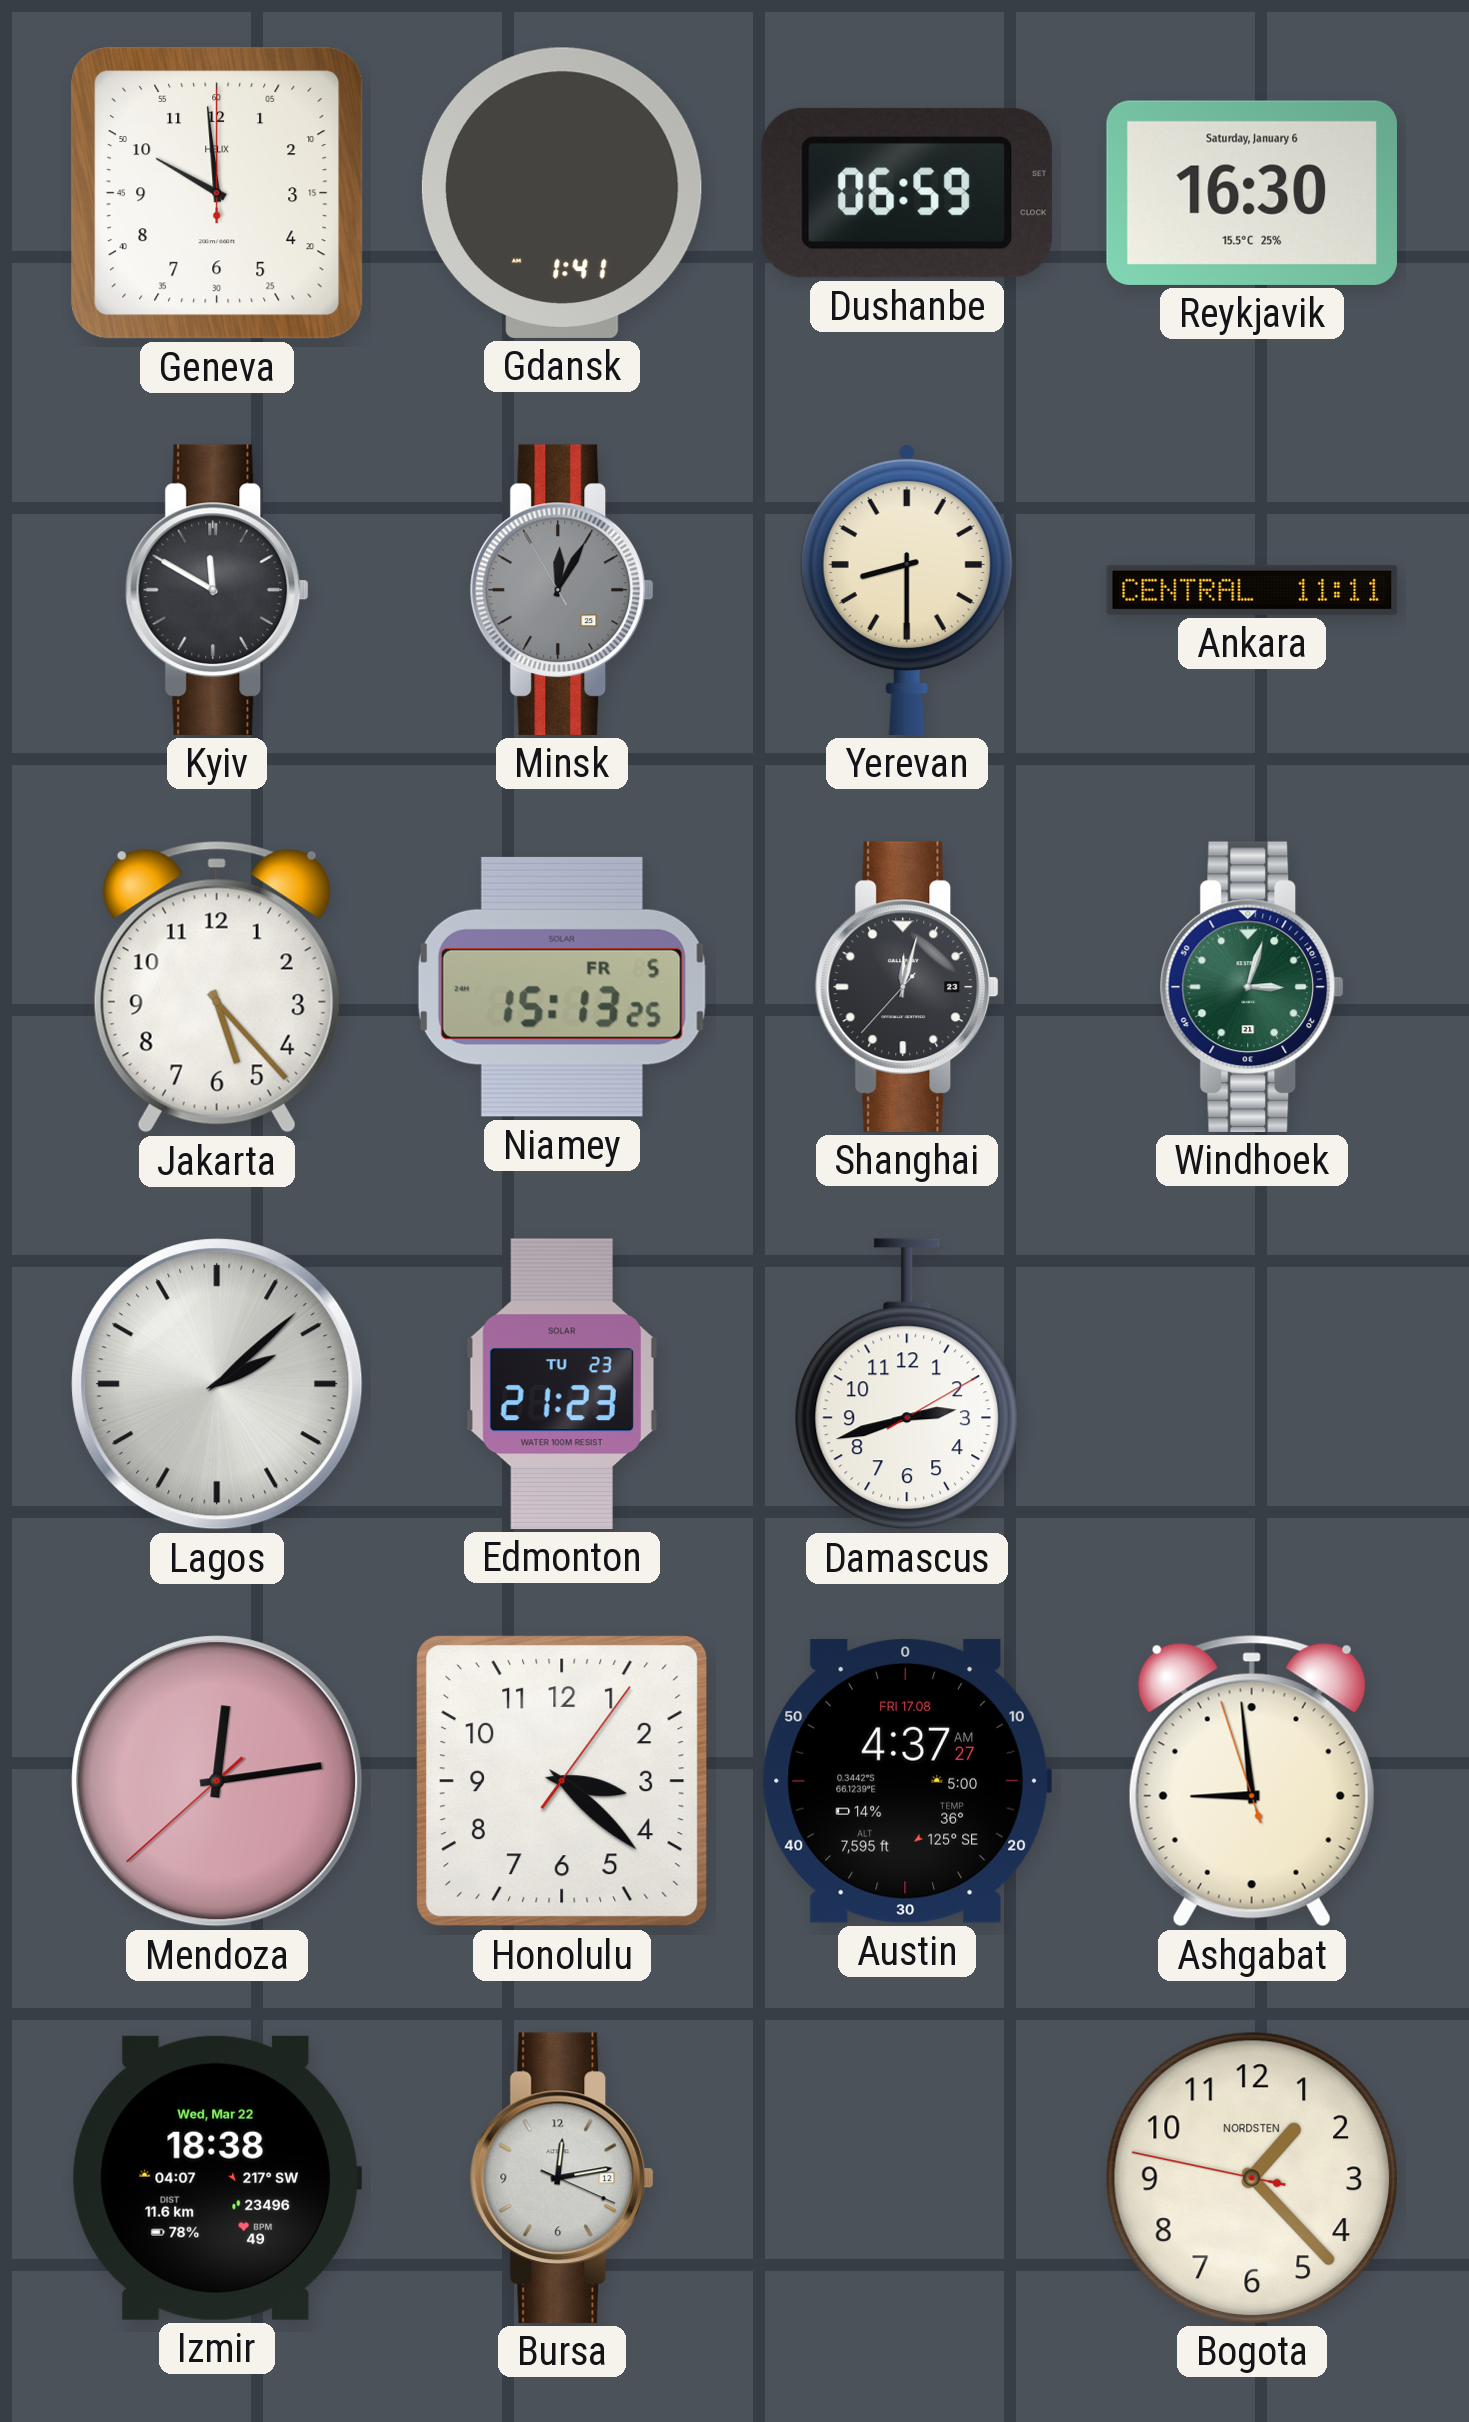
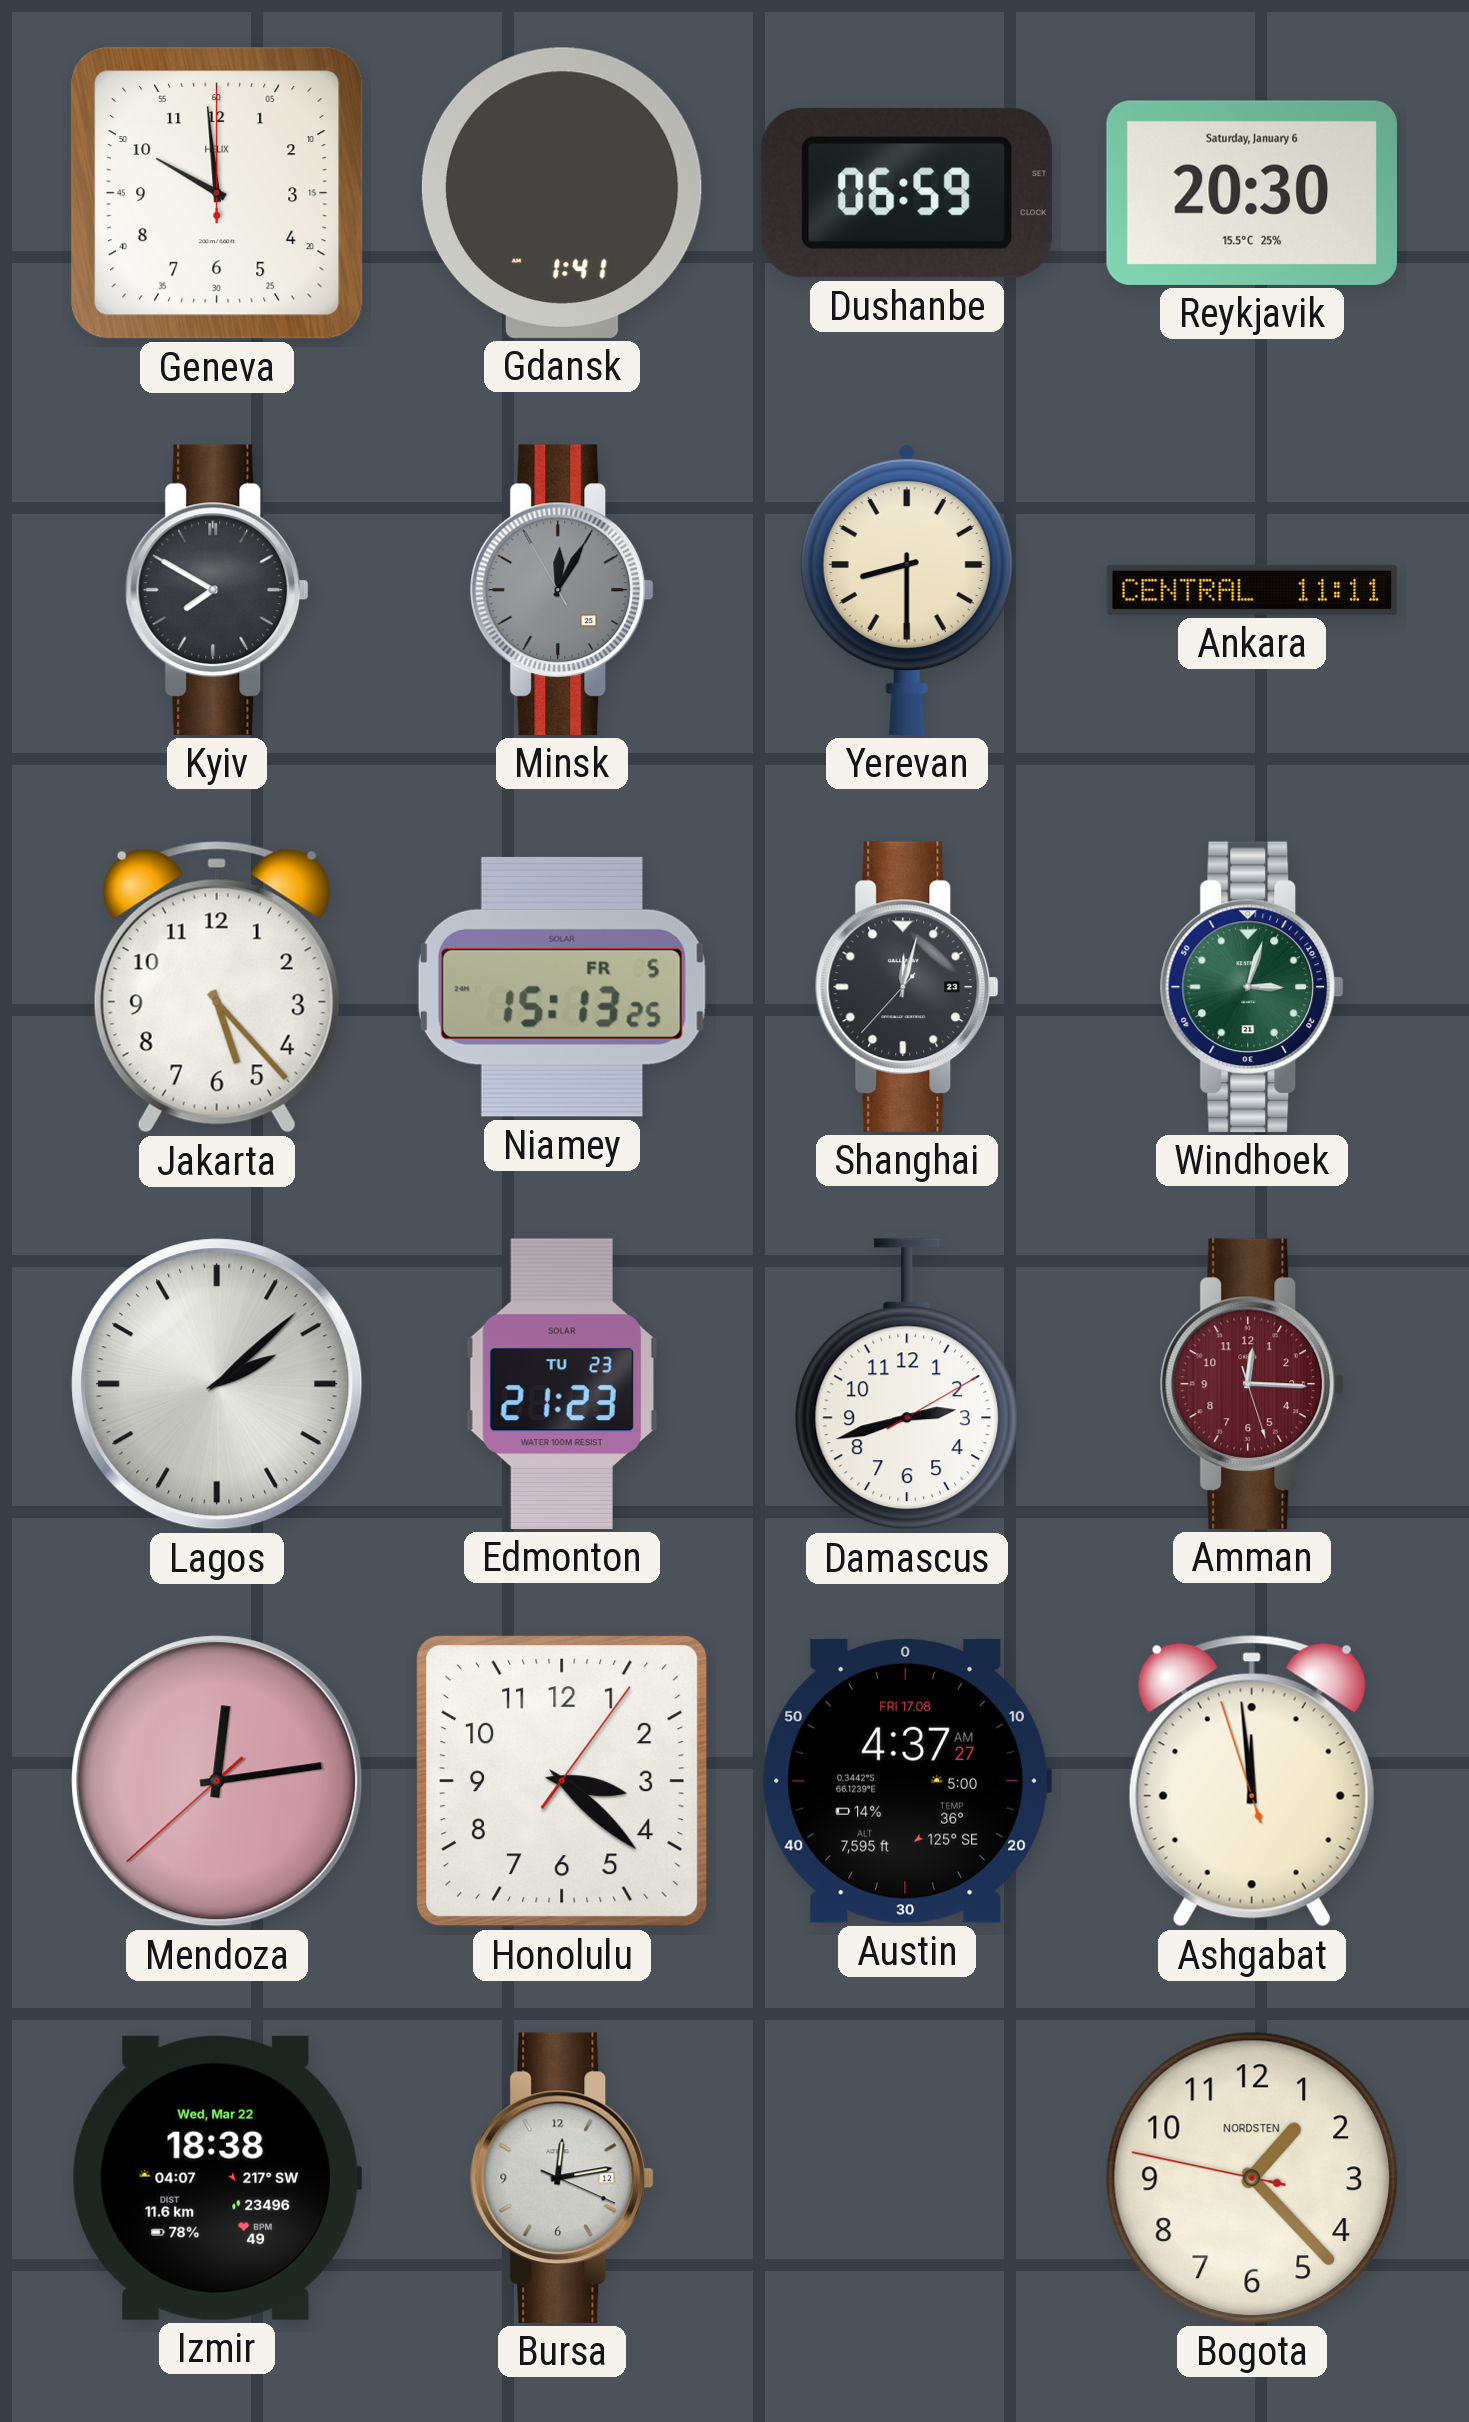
Reykjavik: 16:30 -> 20:30 (1252, 193)
Kyiv: 11:50 -> 7:50 (217, 590)
Amman: none -> 12:15 (1252, 1384)
Ashgabat: 8:58 -> 11:58 (1252, 1781)
